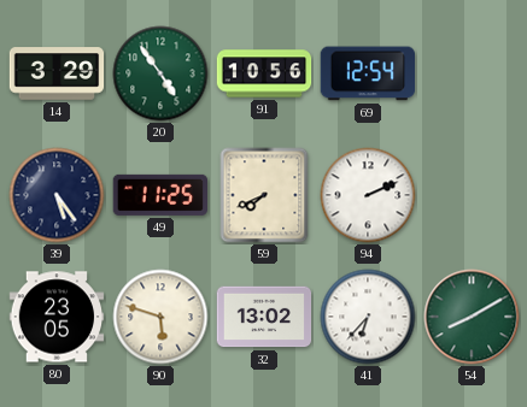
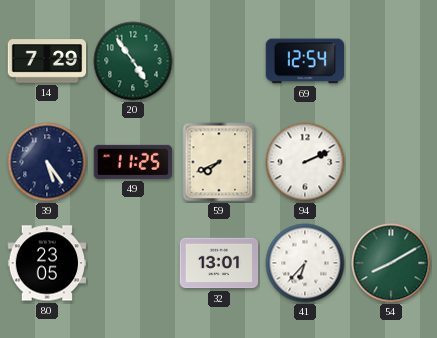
14: 3:29 -> 7:29 (47, 61)
91: 10:56 -> none (264, 73)
90: 5:48 -> none (160, 317)
32: 13:02 -> 13:01 (219, 263)
